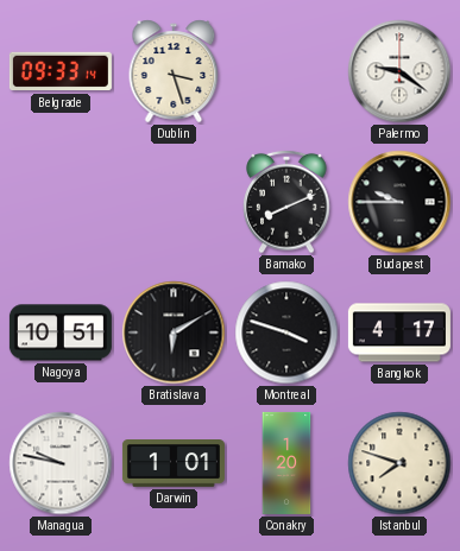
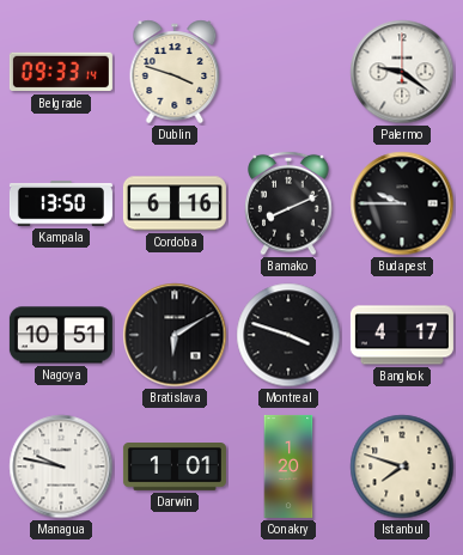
Dublin: 3:27 -> 3:48 (175, 72)
Kampala: none -> 13:50 (61, 203)
Cordoba: none -> 6:16 (175, 203)
